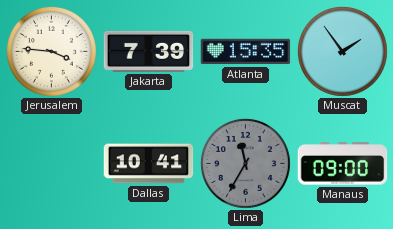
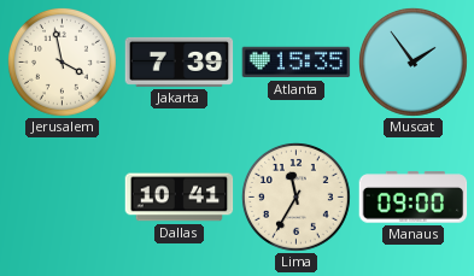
Jerusalem: 3:46 -> 3:58 (62, 61)
Lima dial: grey -> cream (295, 196)
